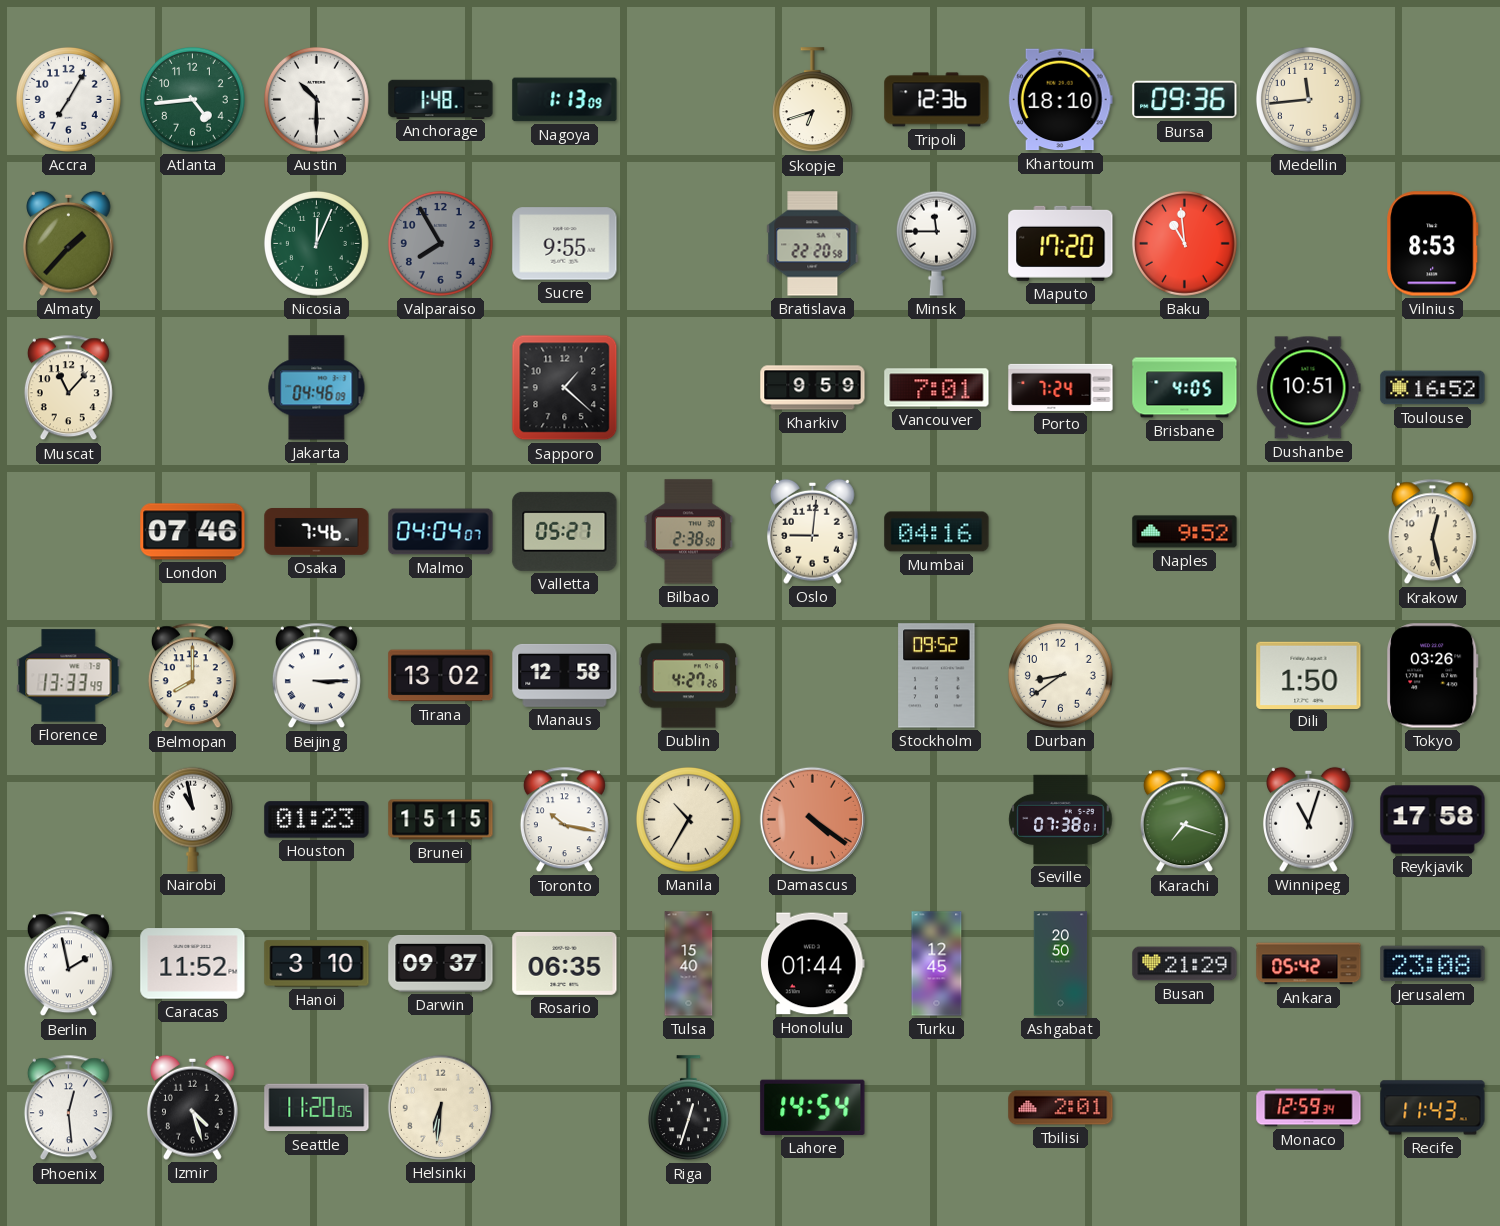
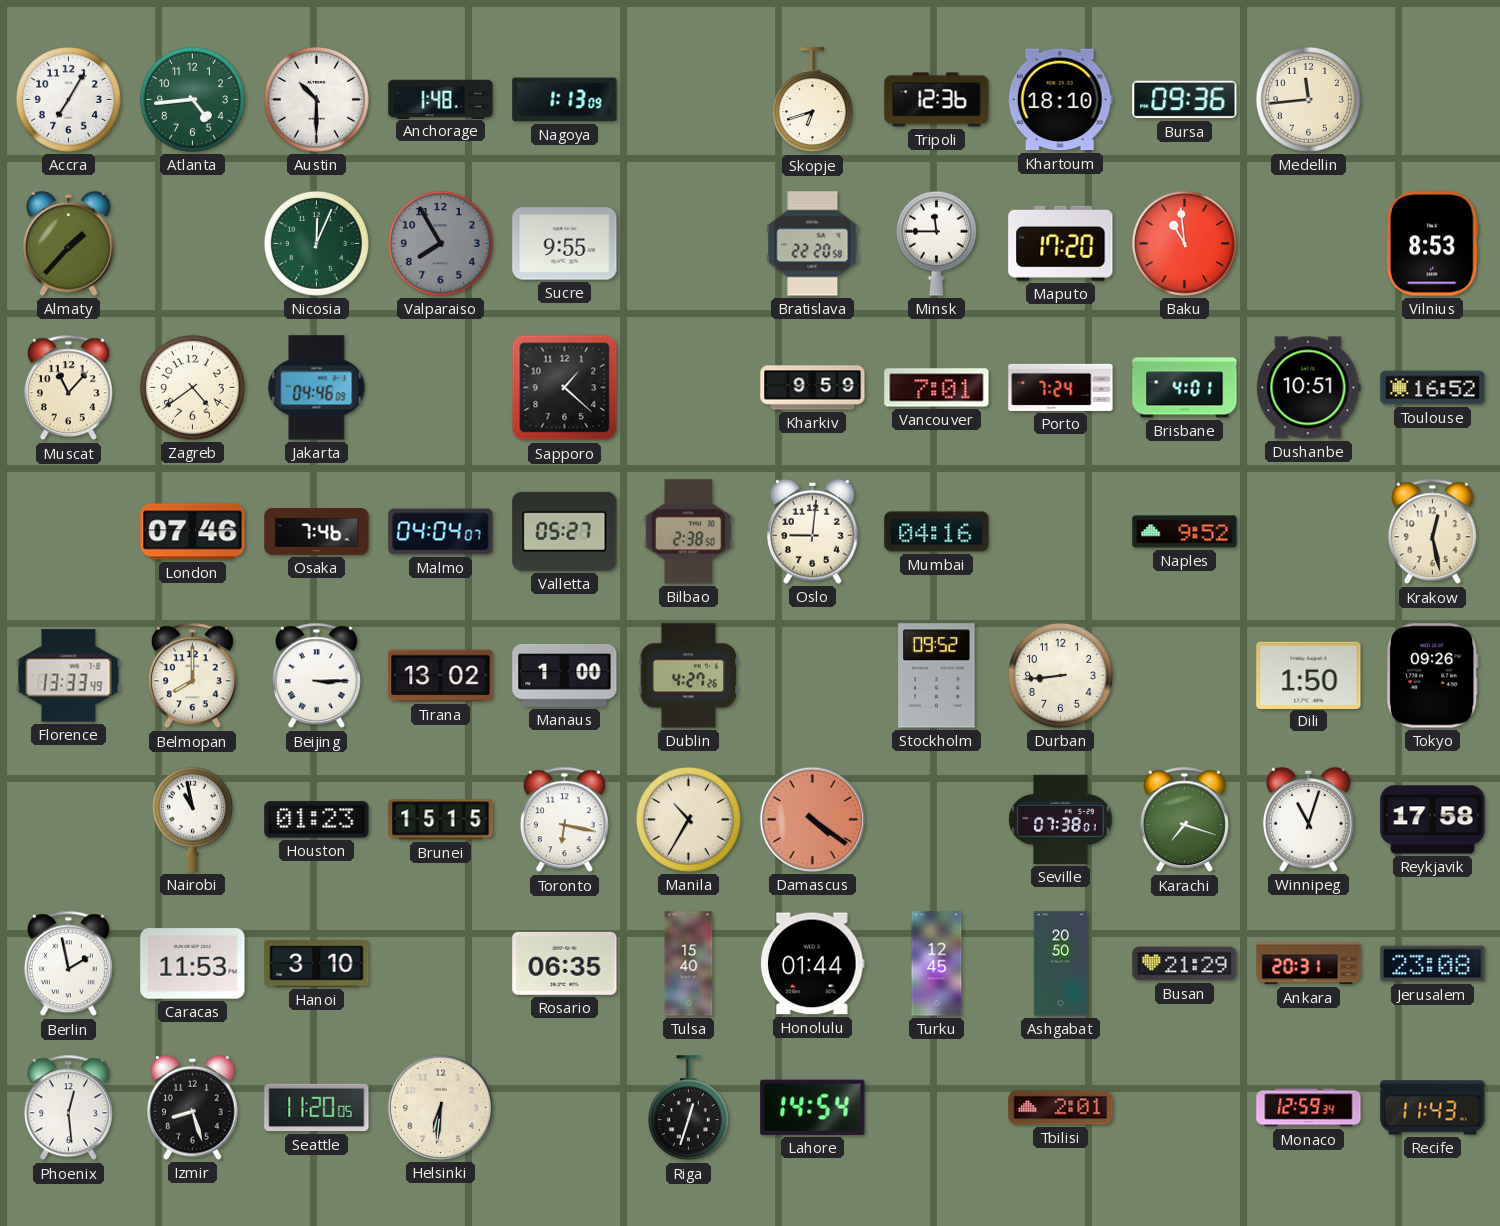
Zagreb: none -> 4:39 (192, 387)
Brisbane: 4:05 -> 4:01 (1185, 388)
Manaus: 12:58 -> 1:00 (565, 675)
Durban: 8:39 -> 8:44 (1060, 675)
Tokyo: 03:26 -> 09:26 (1433, 676)
Toronto: 10:17 -> 6:17 (564, 820)
Caracas: 11:52 -> 11:53 (193, 964)
Darwin: 09:37 -> none (441, 963)
Ankara: 05:42 -> 20:31 (1309, 964)
Izmir: 4:27 -> 8:27 (193, 1107)
